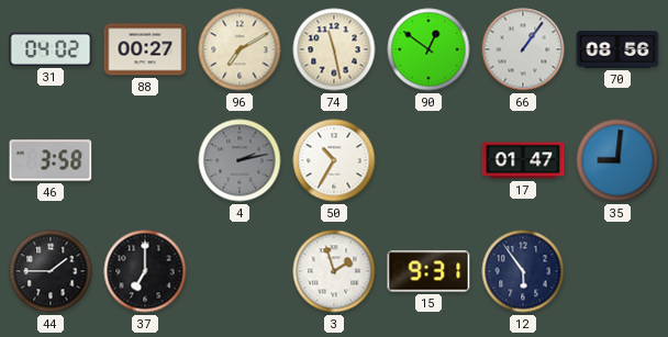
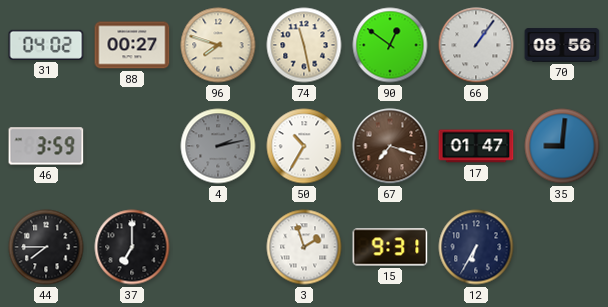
96: 7:10 -> 7:48 (218, 45)
46: 3:58 -> 3:59 (46, 146)
67: none -> 7:18 (390, 146)
44: 1:45 -> 7:45 (46, 247)
12: 5:54 -> 6:35 (476, 247)
